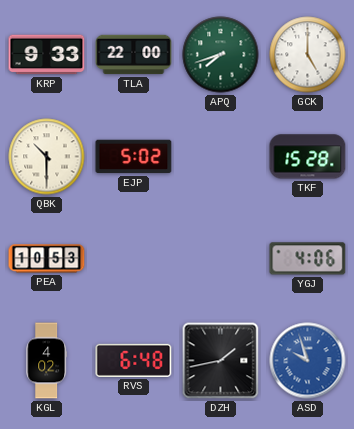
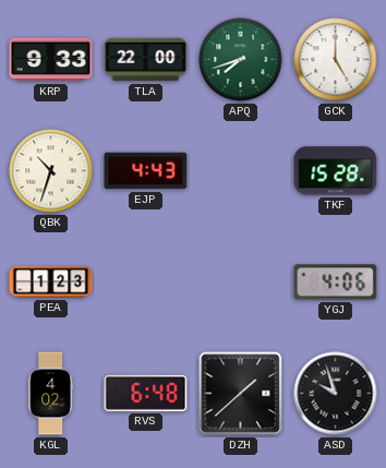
QBK: 10:30 -> 10:33 (51, 171)
EJP: 5:02 -> 4:43 (146, 171)
PEA: 10:53 -> 1:23 (51, 283)
DZH: 1:43 -> 1:38 (241, 394)
ASD dial: blue -> black (336, 394)
